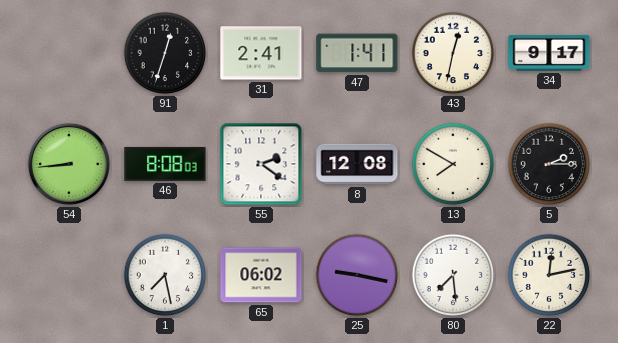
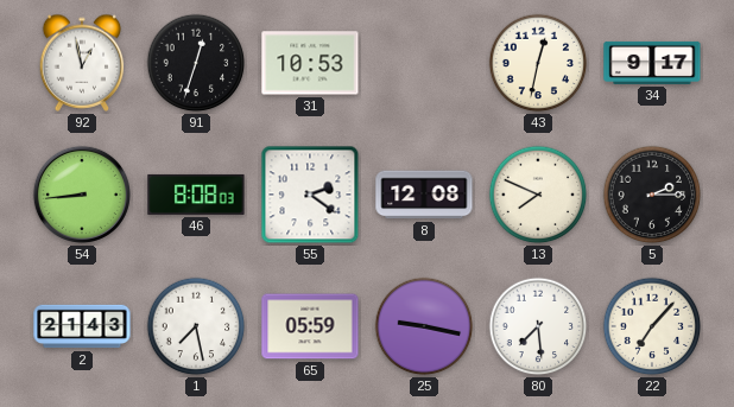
92: none -> 12:58 (82, 63)
31: 2:41 -> 10:53 (310, 63)
47: 1:41 -> none (357, 53)
13: 7:50 -> 7:49 (538, 195)
2: none -> 21:43 (82, 326)
65: 06:02 -> 05:59 (310, 326)
22: 12:13 -> 7:07 (652, 326)
